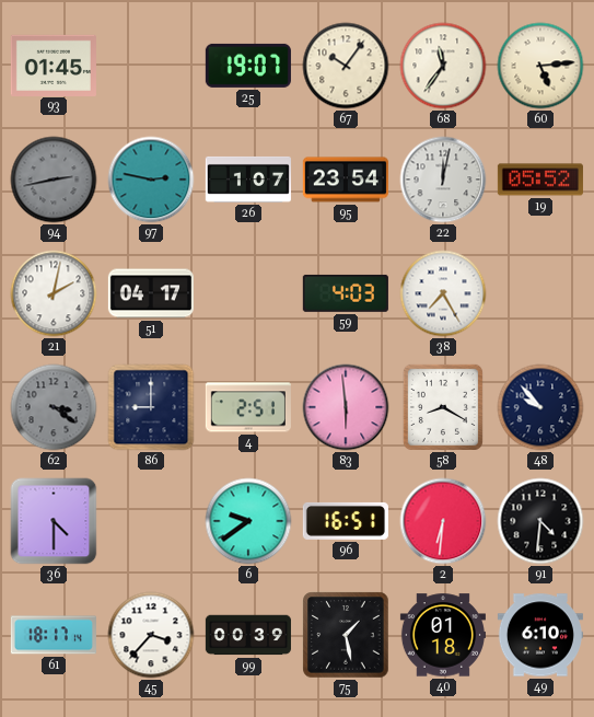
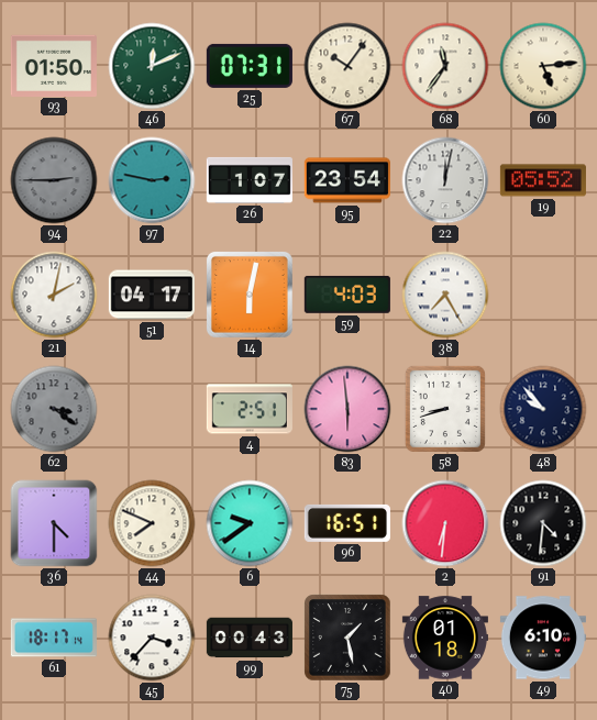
93: 01:45 -> 01:50 (54, 65)
46: none -> 12:11 (152, 66)
25: 19:07 -> 07:31 (250, 66)
94: 2:43 -> 2:45 (54, 180)
14: none -> 6:02 (250, 295)
86: 9:00 -> none (151, 407)
58: 8:20 -> 8:42 (445, 409)
44: none -> 7:49 (152, 523)
99: 00:39 -> 00:43 (250, 638)
